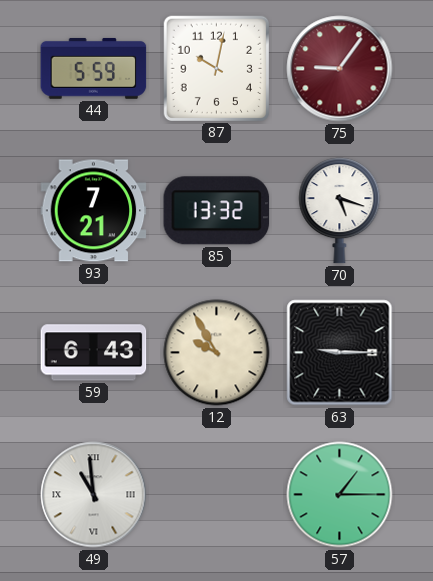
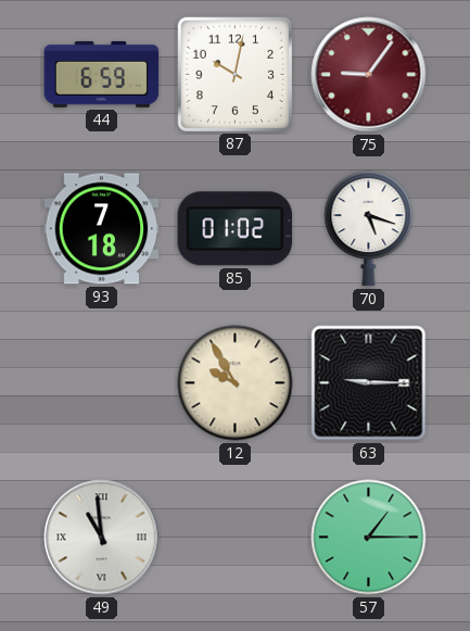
44: 5:59 -> 6:59 (102, 74)
93: 7:21 -> 7:18 (102, 229)
85: 13:32 -> 01:02 (236, 229)
59: 6:43 -> none (94, 353)
